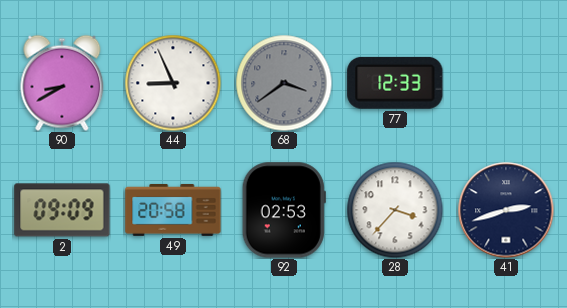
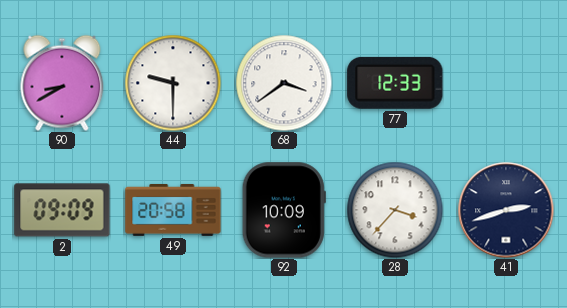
44: 8:56 -> 9:30 (173, 83)
68 dial: grey -> white (284, 83)
92: 02:53 -> 10:09 (284, 210)
